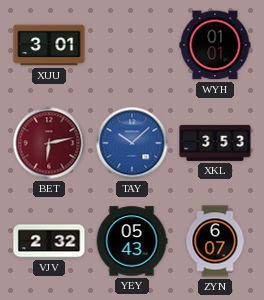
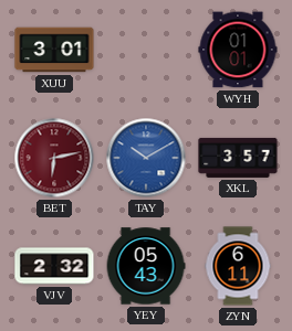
TAY: 10:08 -> 10:10 (146, 158)
XKL: 3:53 -> 3:57 (238, 158)
ZYN: 6:07 -> 6:11 (238, 266)
